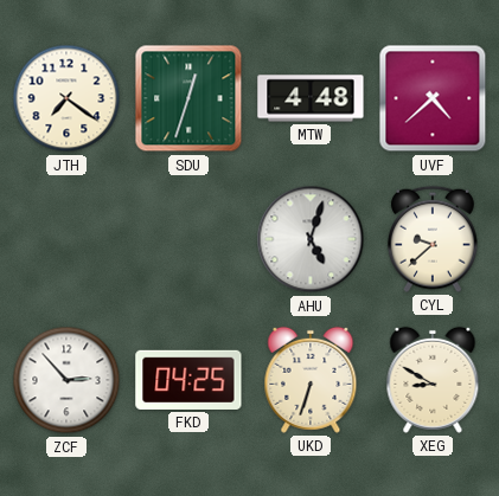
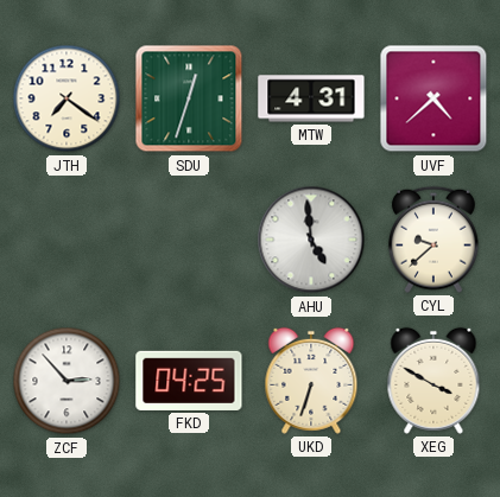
MTW: 4:48 -> 4:31 (311, 98)
AHU: 5:03 -> 4:59 (311, 240)
XEG: 8:50 -> 3:50 (433, 381)
